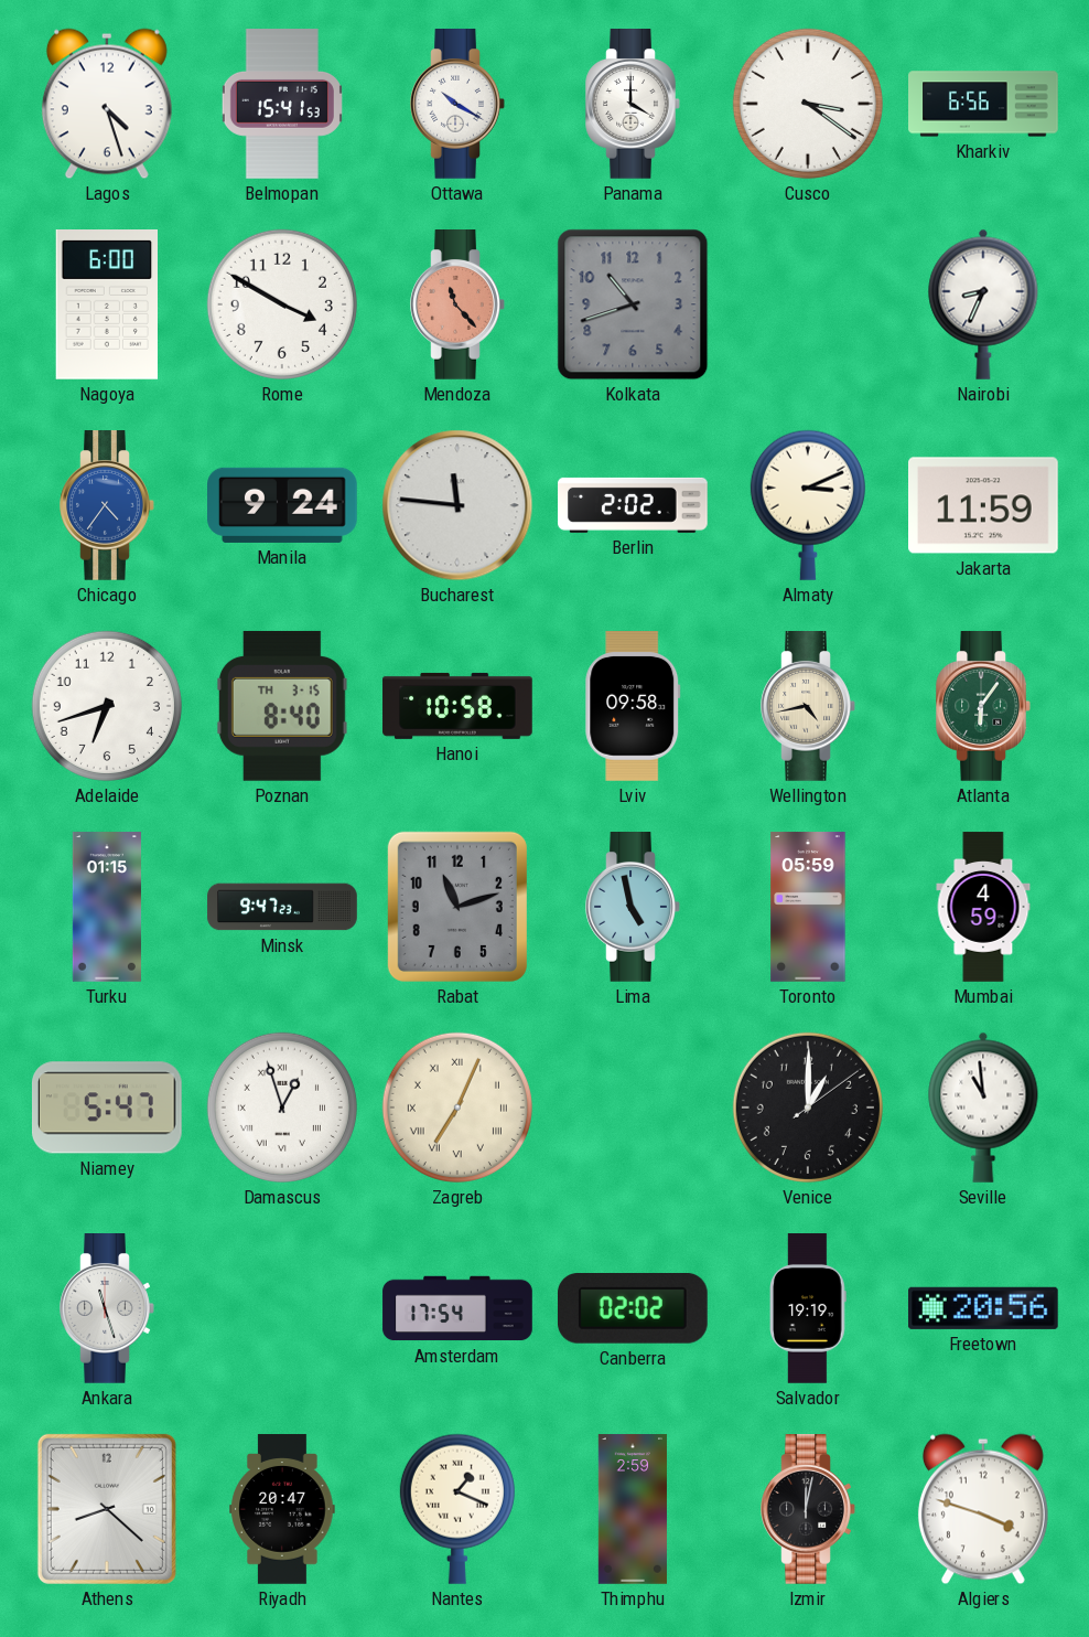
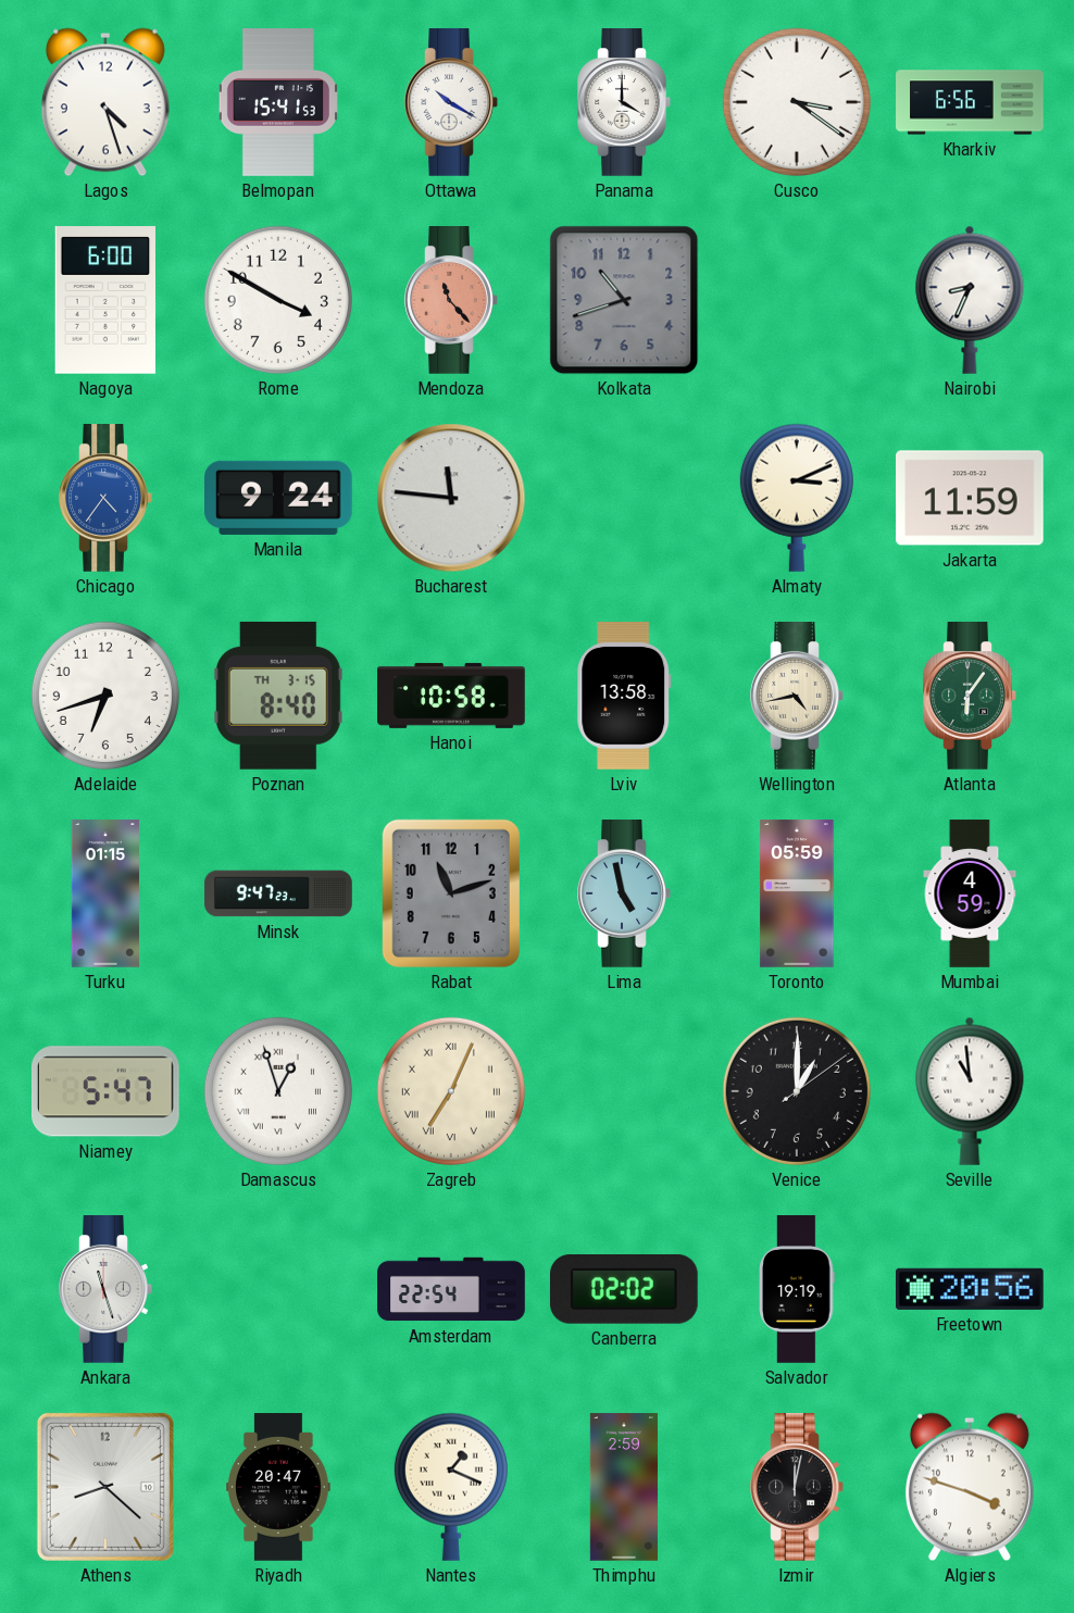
Berlin: 2:02 -> none (634, 505)
Lviv: 09:58 -> 13:58 (624, 697)
Amsterdam: 17:54 -> 22:54 (451, 1289)
